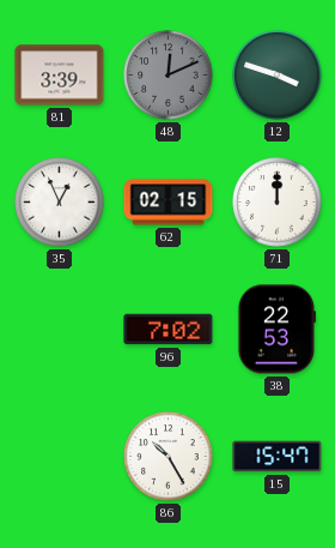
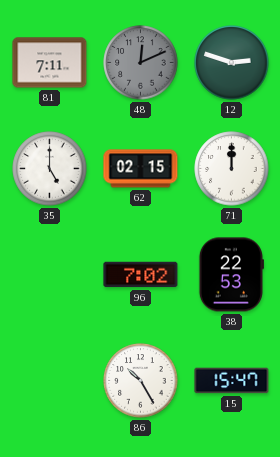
81: 3:39 -> 7:11 (50, 63)
12: 3:48 -> 2:48 (232, 63)
35: 12:56 -> 5:00 (50, 169)
